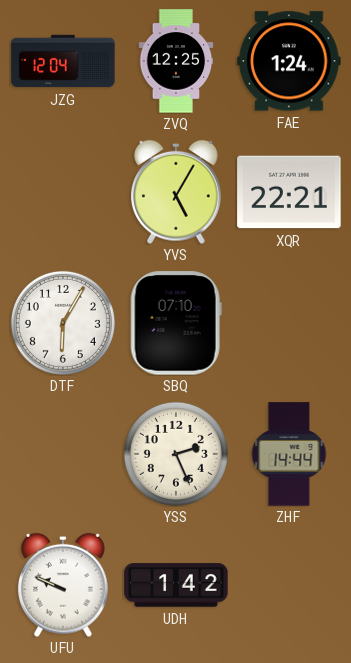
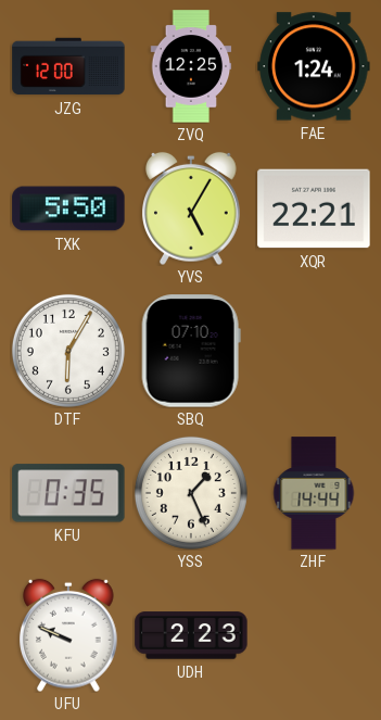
JZG: 12:04 -> 12:00 (68, 66)
TXK: none -> 5:50 (68, 209)
KFU: none -> 0:35 (68, 493)
YSS: 2:26 -> 1:26 (191, 493)
UDH: 1:42 -> 2:23 (191, 635)
